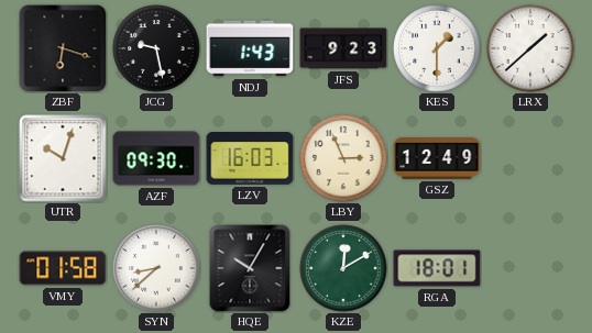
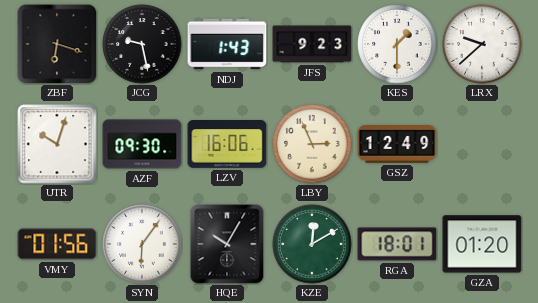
LRX: 1:38 -> 9:38 (482, 44)
LZV: 16:03 -> 16:06 (227, 145)
VMY: 01:58 -> 01:56 (57, 244)
SYN: 8:38 -> 6:06 (142, 244)
GZA: none -> 01:20 (482, 244)
